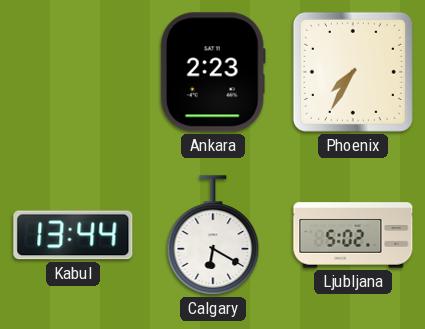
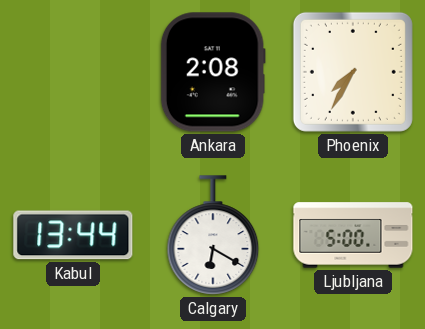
Ankara: 2:23 -> 2:08 (213, 72)
Ljubljana: 5:02 -> 5:00 (353, 235)
